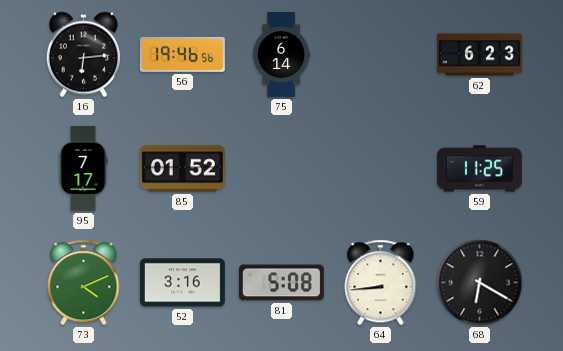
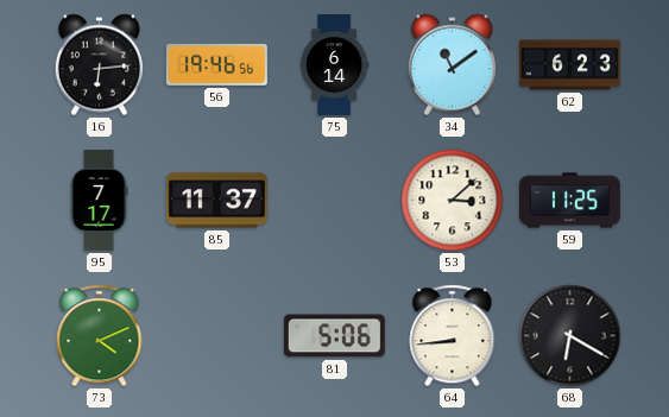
34: none -> 11:09 (452, 65)
85: 01:52 -> 11:37 (216, 201)
53: none -> 3:08 (453, 201)
52: 3:16 -> none (182, 283)
81: 5:08 -> 5:06 (334, 336)
